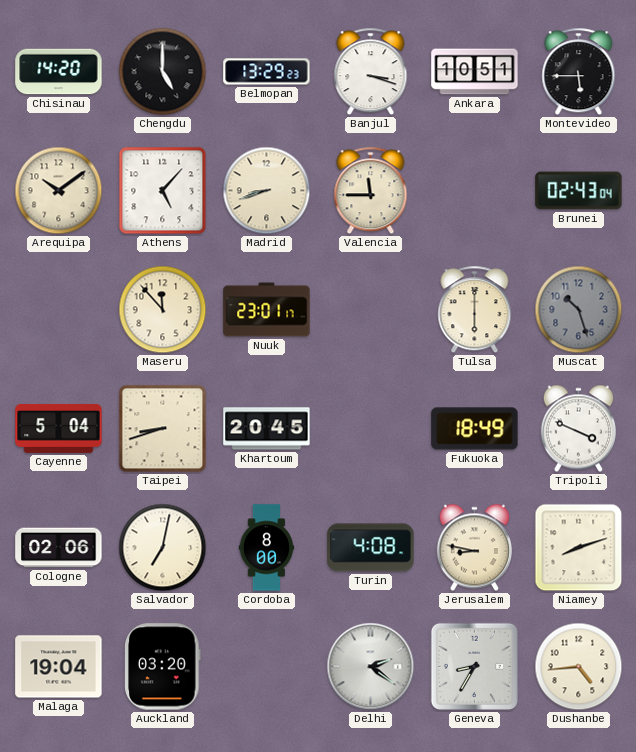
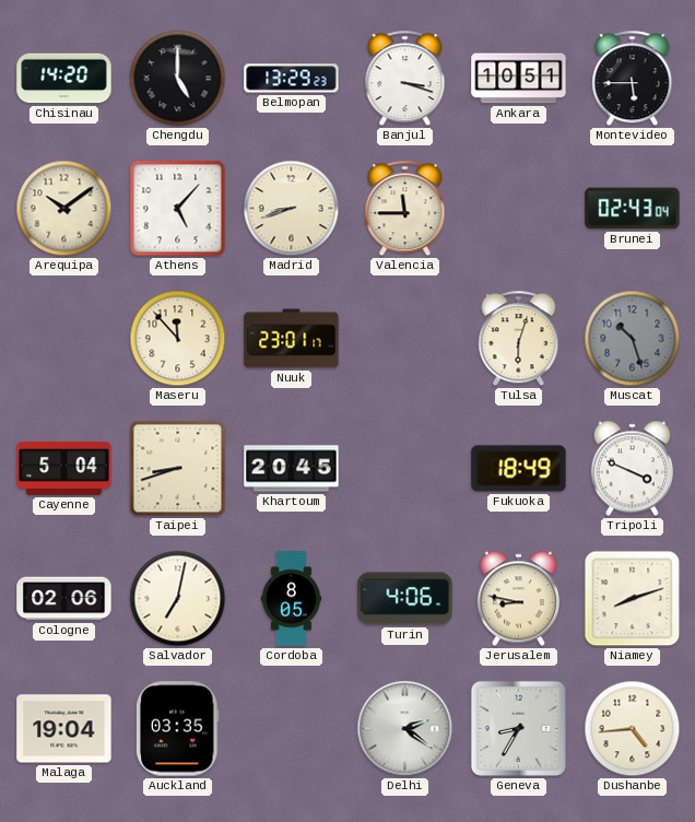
Tulsa: 6:00 -> 6:03 (519, 339)
Cordoba: 8:00 -> 8:05 (292, 599)
Turin: 4:08 -> 4:06 (405, 599)
Auckland: 03:20 -> 03:35 (178, 729)
